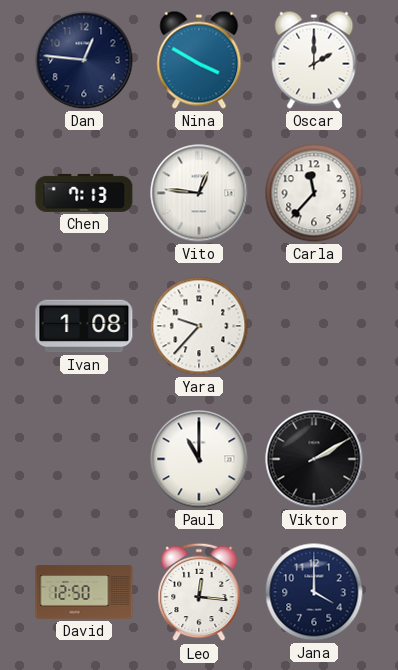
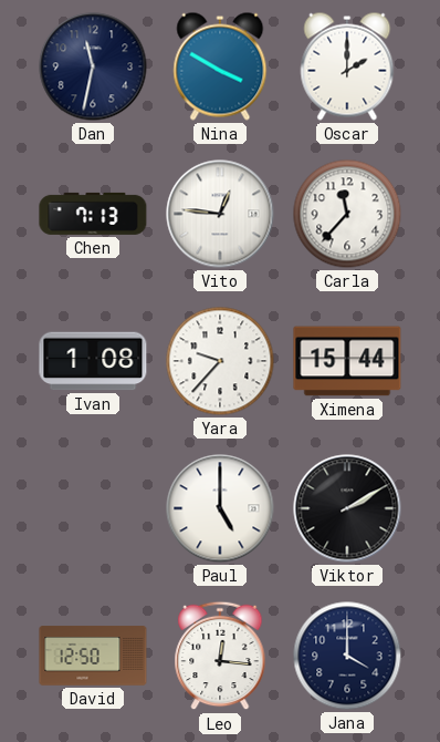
Dan: 12:46 -> 11:32 (93, 66)
Ximena: none -> 15:44 (347, 361)
Paul: 11:00 -> 5:00 (220, 508)
